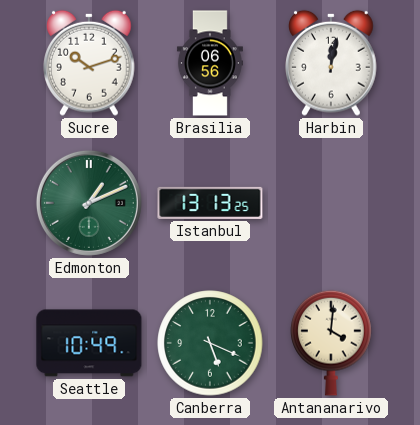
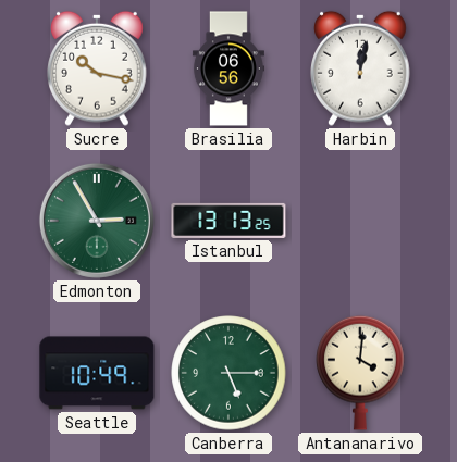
Sucre: 10:12 -> 10:17 (98, 68)
Edmonton: 1:11 -> 2:55 (97, 221)
Canberra: 5:19 -> 5:15 (228, 373)
